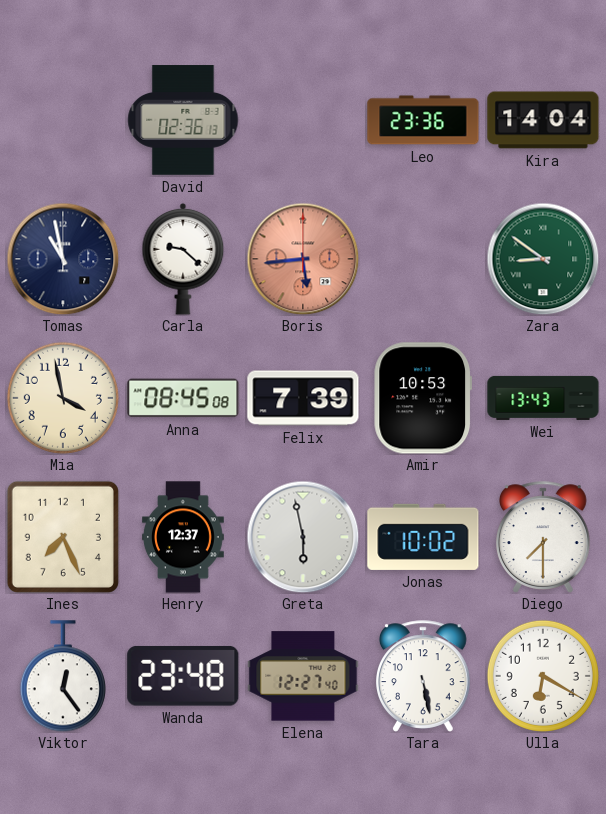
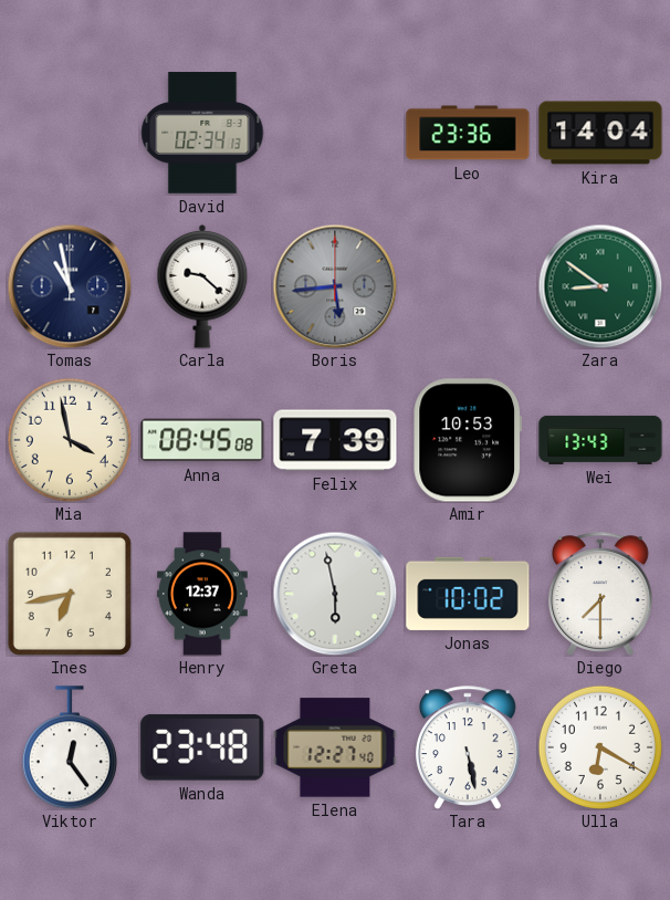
David: 02:36 -> 02:34 (202, 133)
Boris dial: salmon -> grey (335, 286)
Ines: 7:26 -> 6:43 (70, 594)
